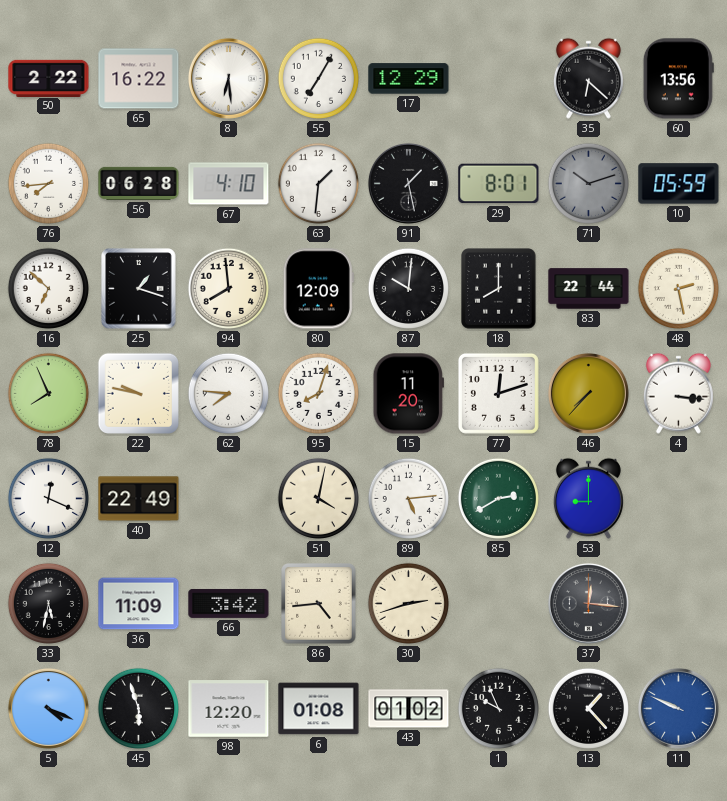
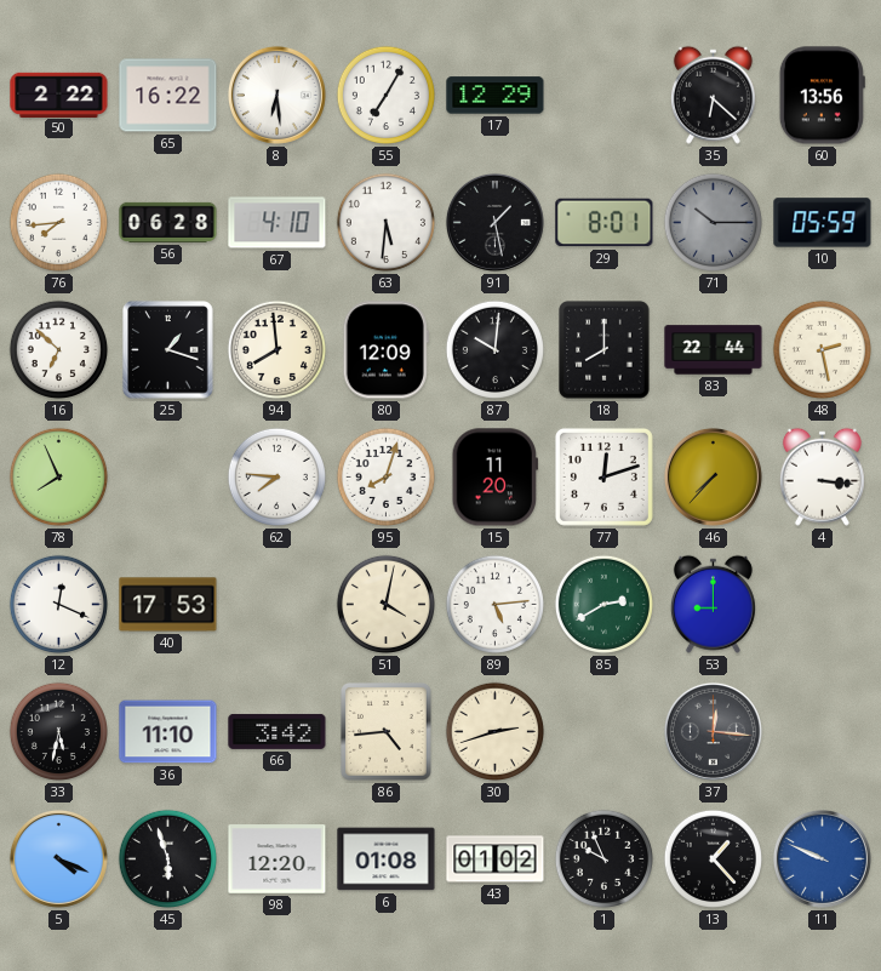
63: 1:31 -> 5:31 (385, 222)
71: 10:12 -> 10:15 (713, 222)
22: 9:47 -> none (138, 393)
40: 22:49 -> 17:53 (168, 605)
36: 11:09 -> 11:10 (168, 732)
